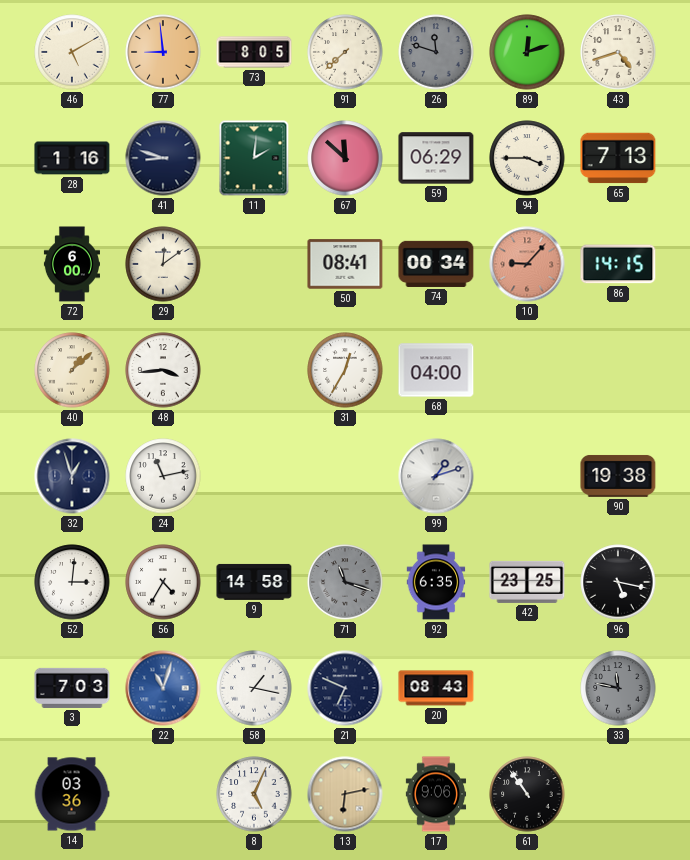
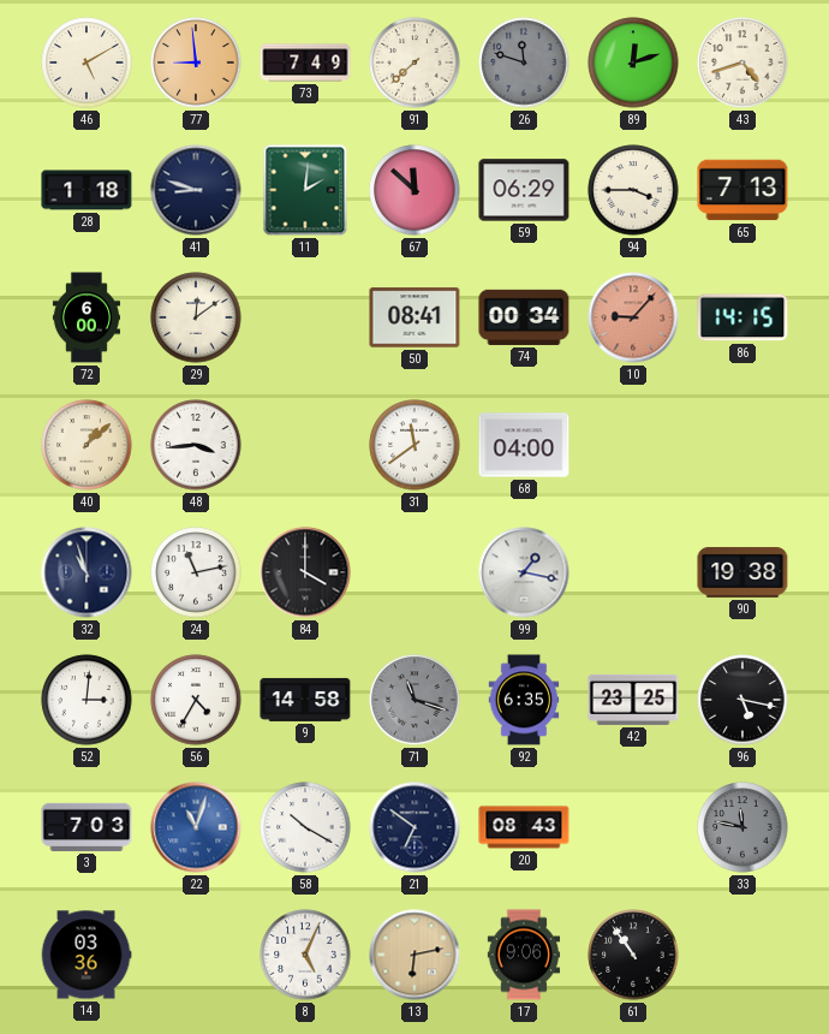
73: 8:05 -> 7:49 (305, 63)
28: 1:16 -> 1:18 (87, 190)
31: 12:35 -> 11:39 (415, 445)
32: 12:57 -> 10:57 (87, 572)
84: none -> 4:00 (305, 572)
99: 1:12 -> 1:17 (524, 572)
58: 1:17 -> 10:20 (305, 827)
21: 6:49 -> 6:51 (415, 827)
